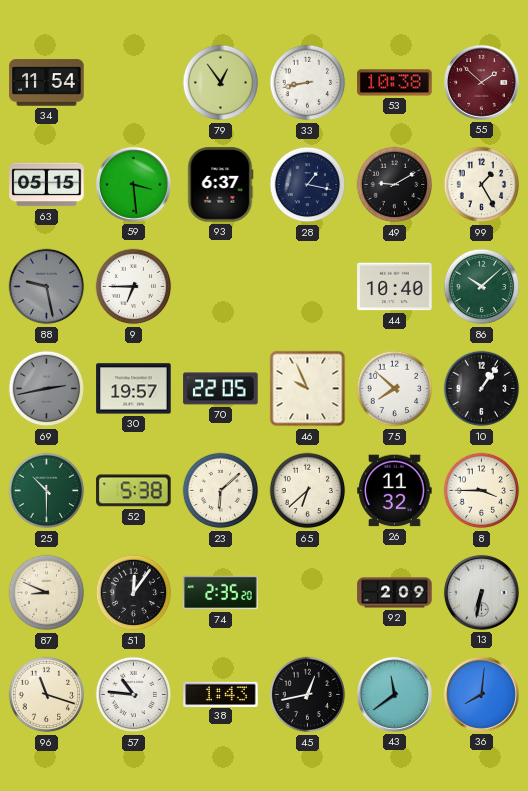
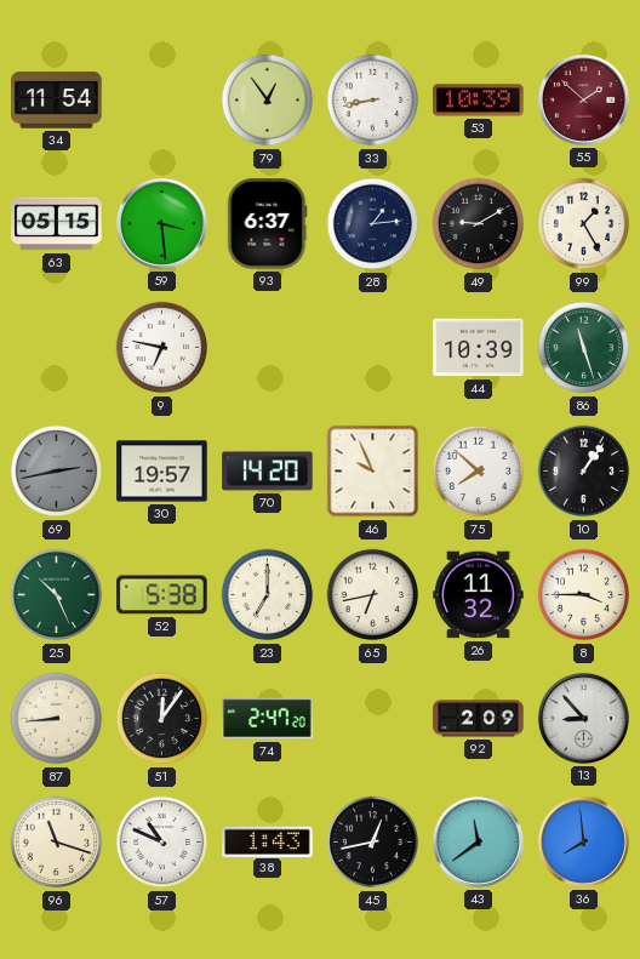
53: 10:38 -> 10:39 (479, 101)
28: 1:17 -> 1:14 (373, 224)
88: 9:28 -> none (47, 287)
9: 6:45 -> 6:47 (162, 348)
44: 10:40 -> 10:39 (479, 348)
86: 10:08 -> 11:27 (584, 348)
70: 22:05 -> 14:20 (268, 472)
25: 10:30 -> 10:26 (57, 595)
23: 6:08 -> 7:00 (268, 595)
65: 6:38 -> 6:43 (373, 595)
87: 8:49 -> 8:44 (57, 719)
74: 2:35 -> 2:47 (268, 719)
13: 6:32 -> 8:53 (583, 718)
57: 10:46 -> 10:49 (162, 843)
36: 8:01 -> 7:59 (583, 841)
